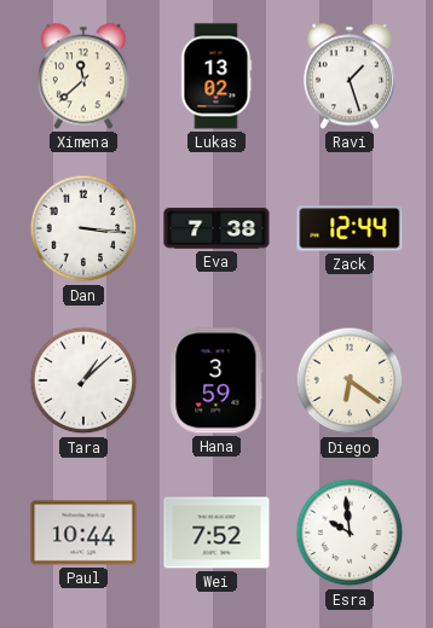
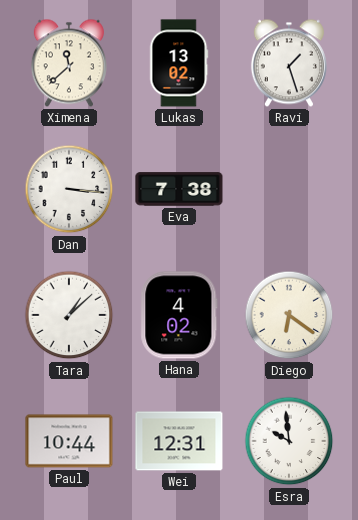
Zack: 12:44 -> none (350, 228)
Hana: 3:59 -> 4:02 (179, 315)
Wei: 7:52 -> 12:31 (179, 441)
